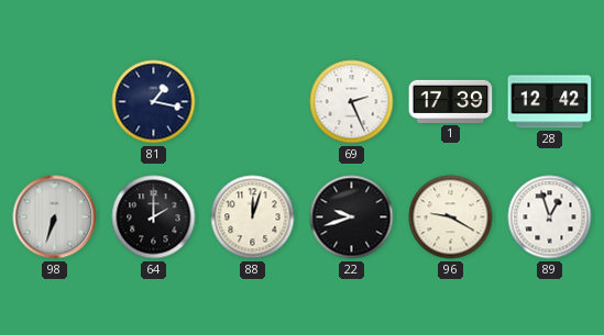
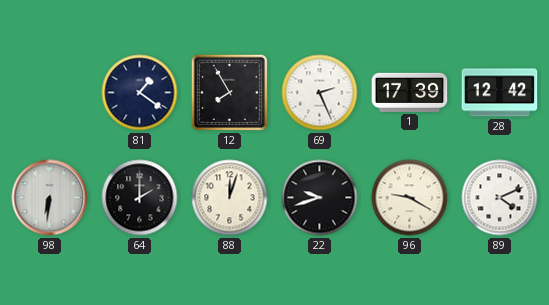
81: 1:17 -> 1:21 (140, 93)
12: none -> 7:55 (229, 92)
98: 6:33 -> 6:31 (50, 198)
89: 12:57 -> 4:11 (500, 198)
